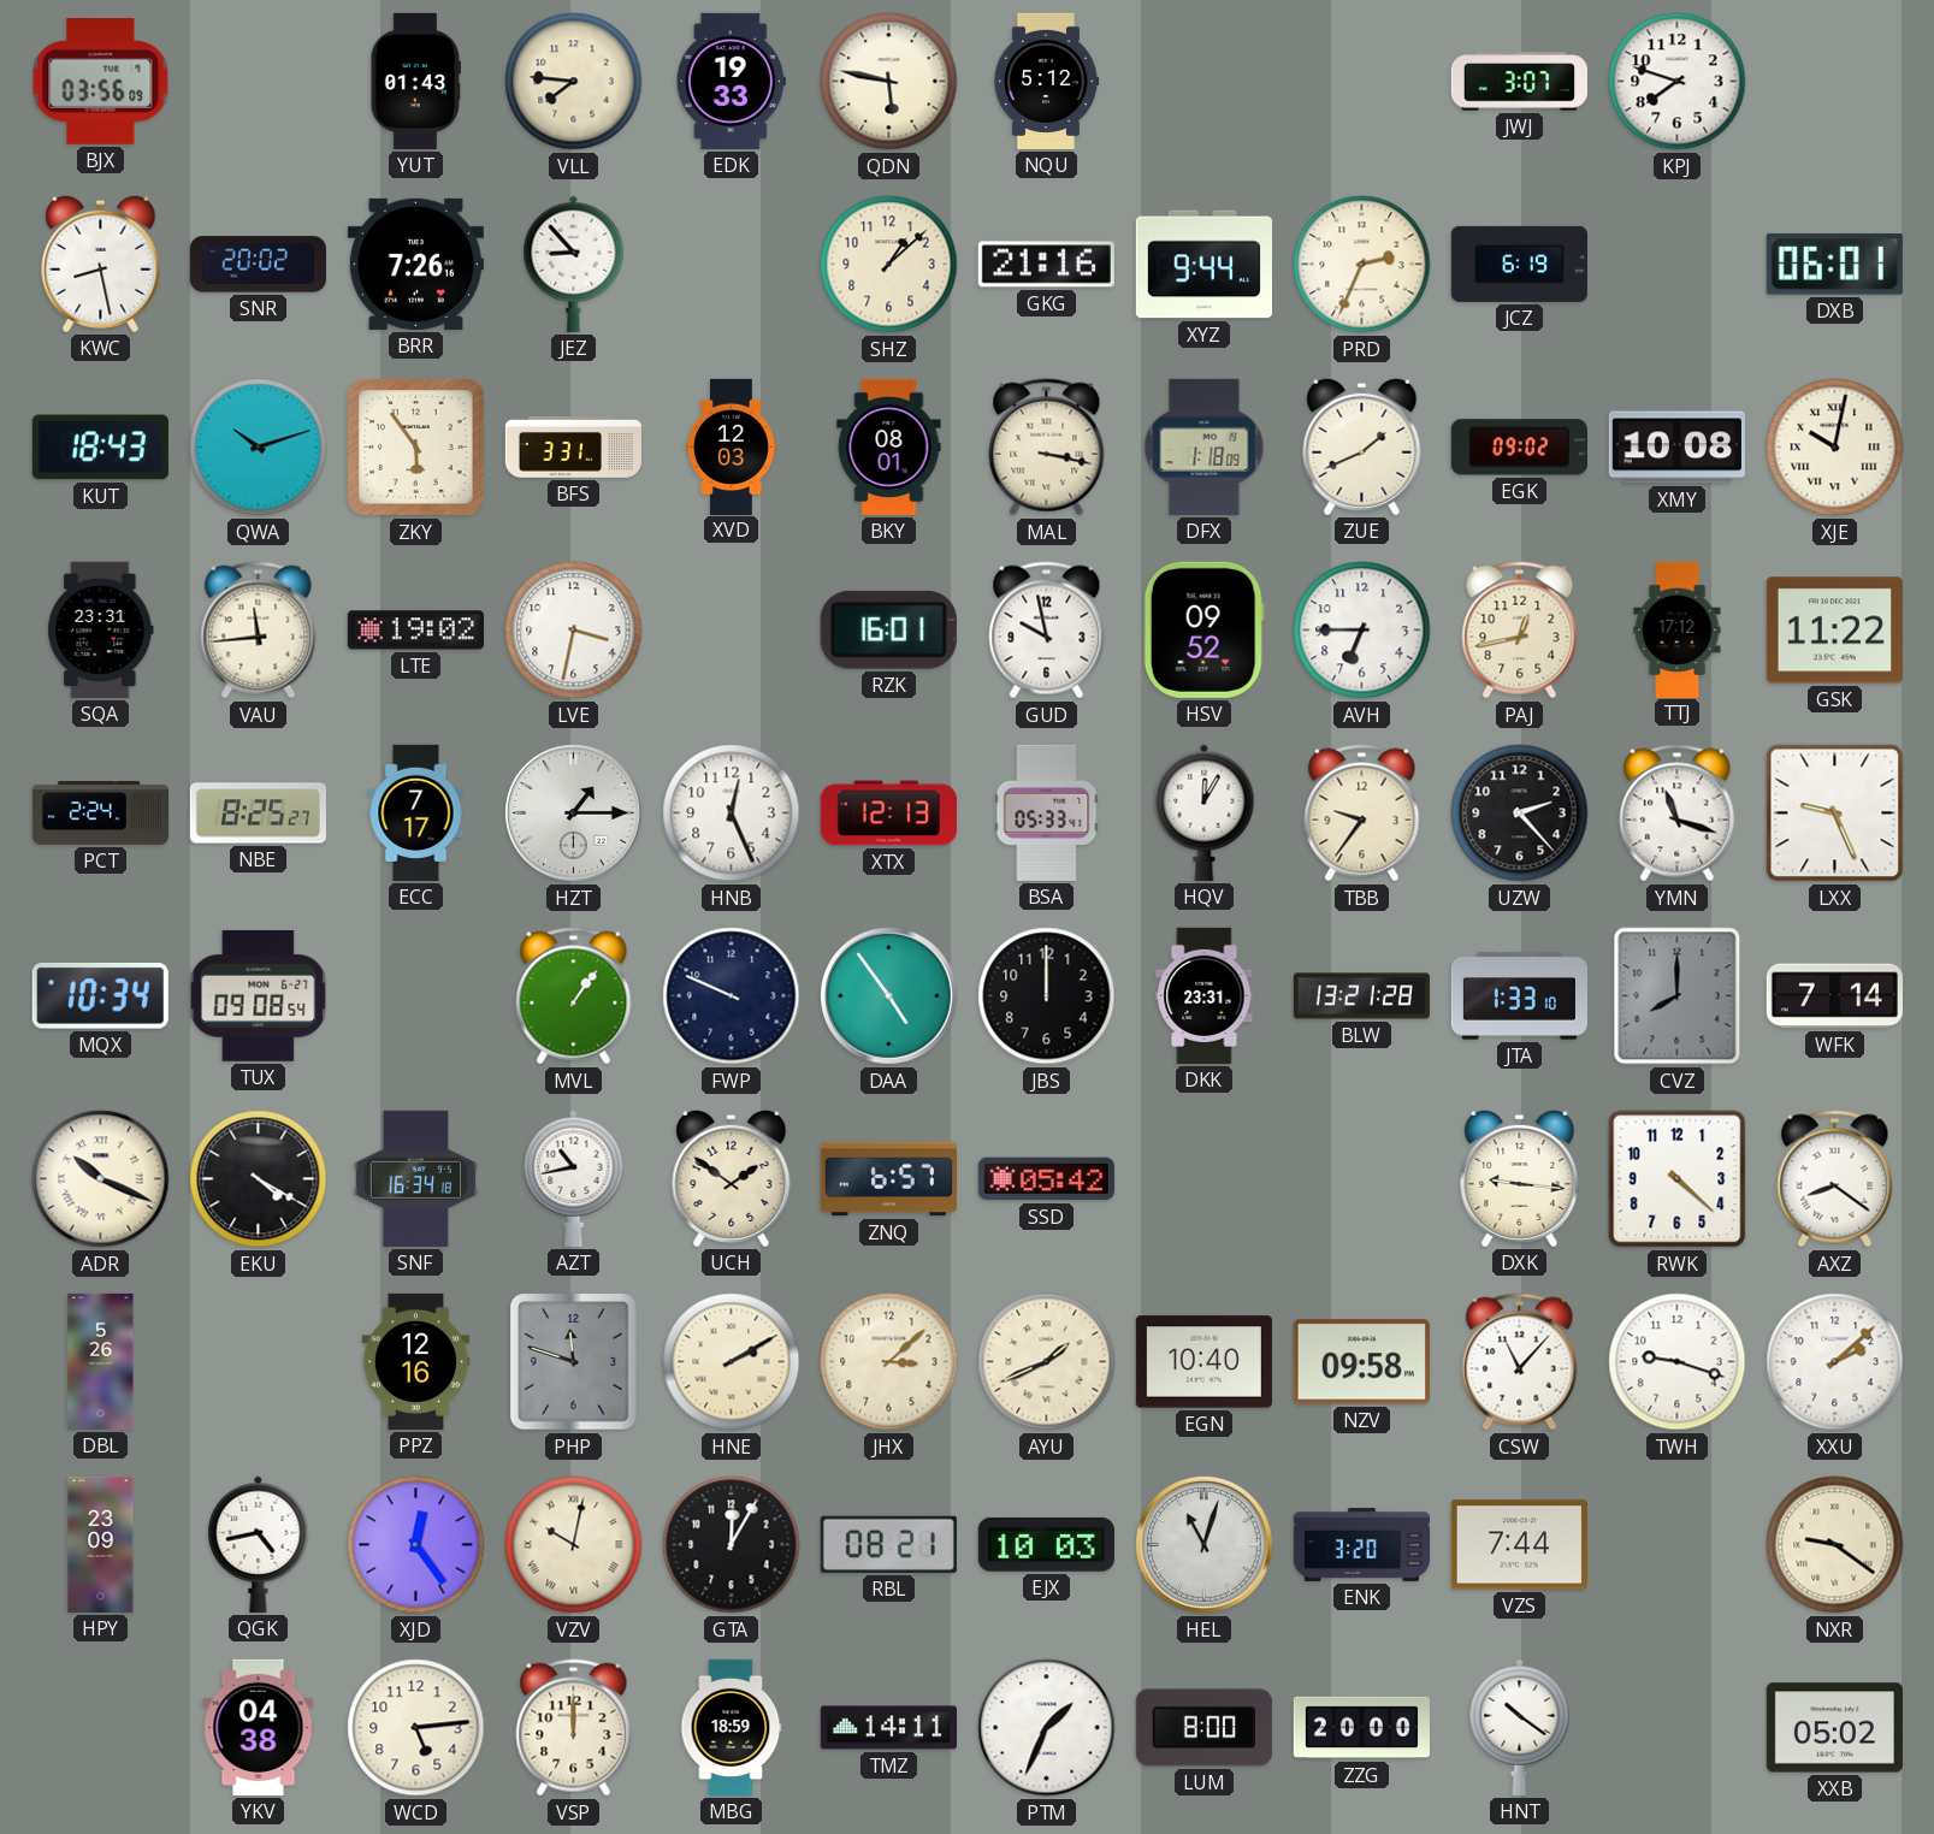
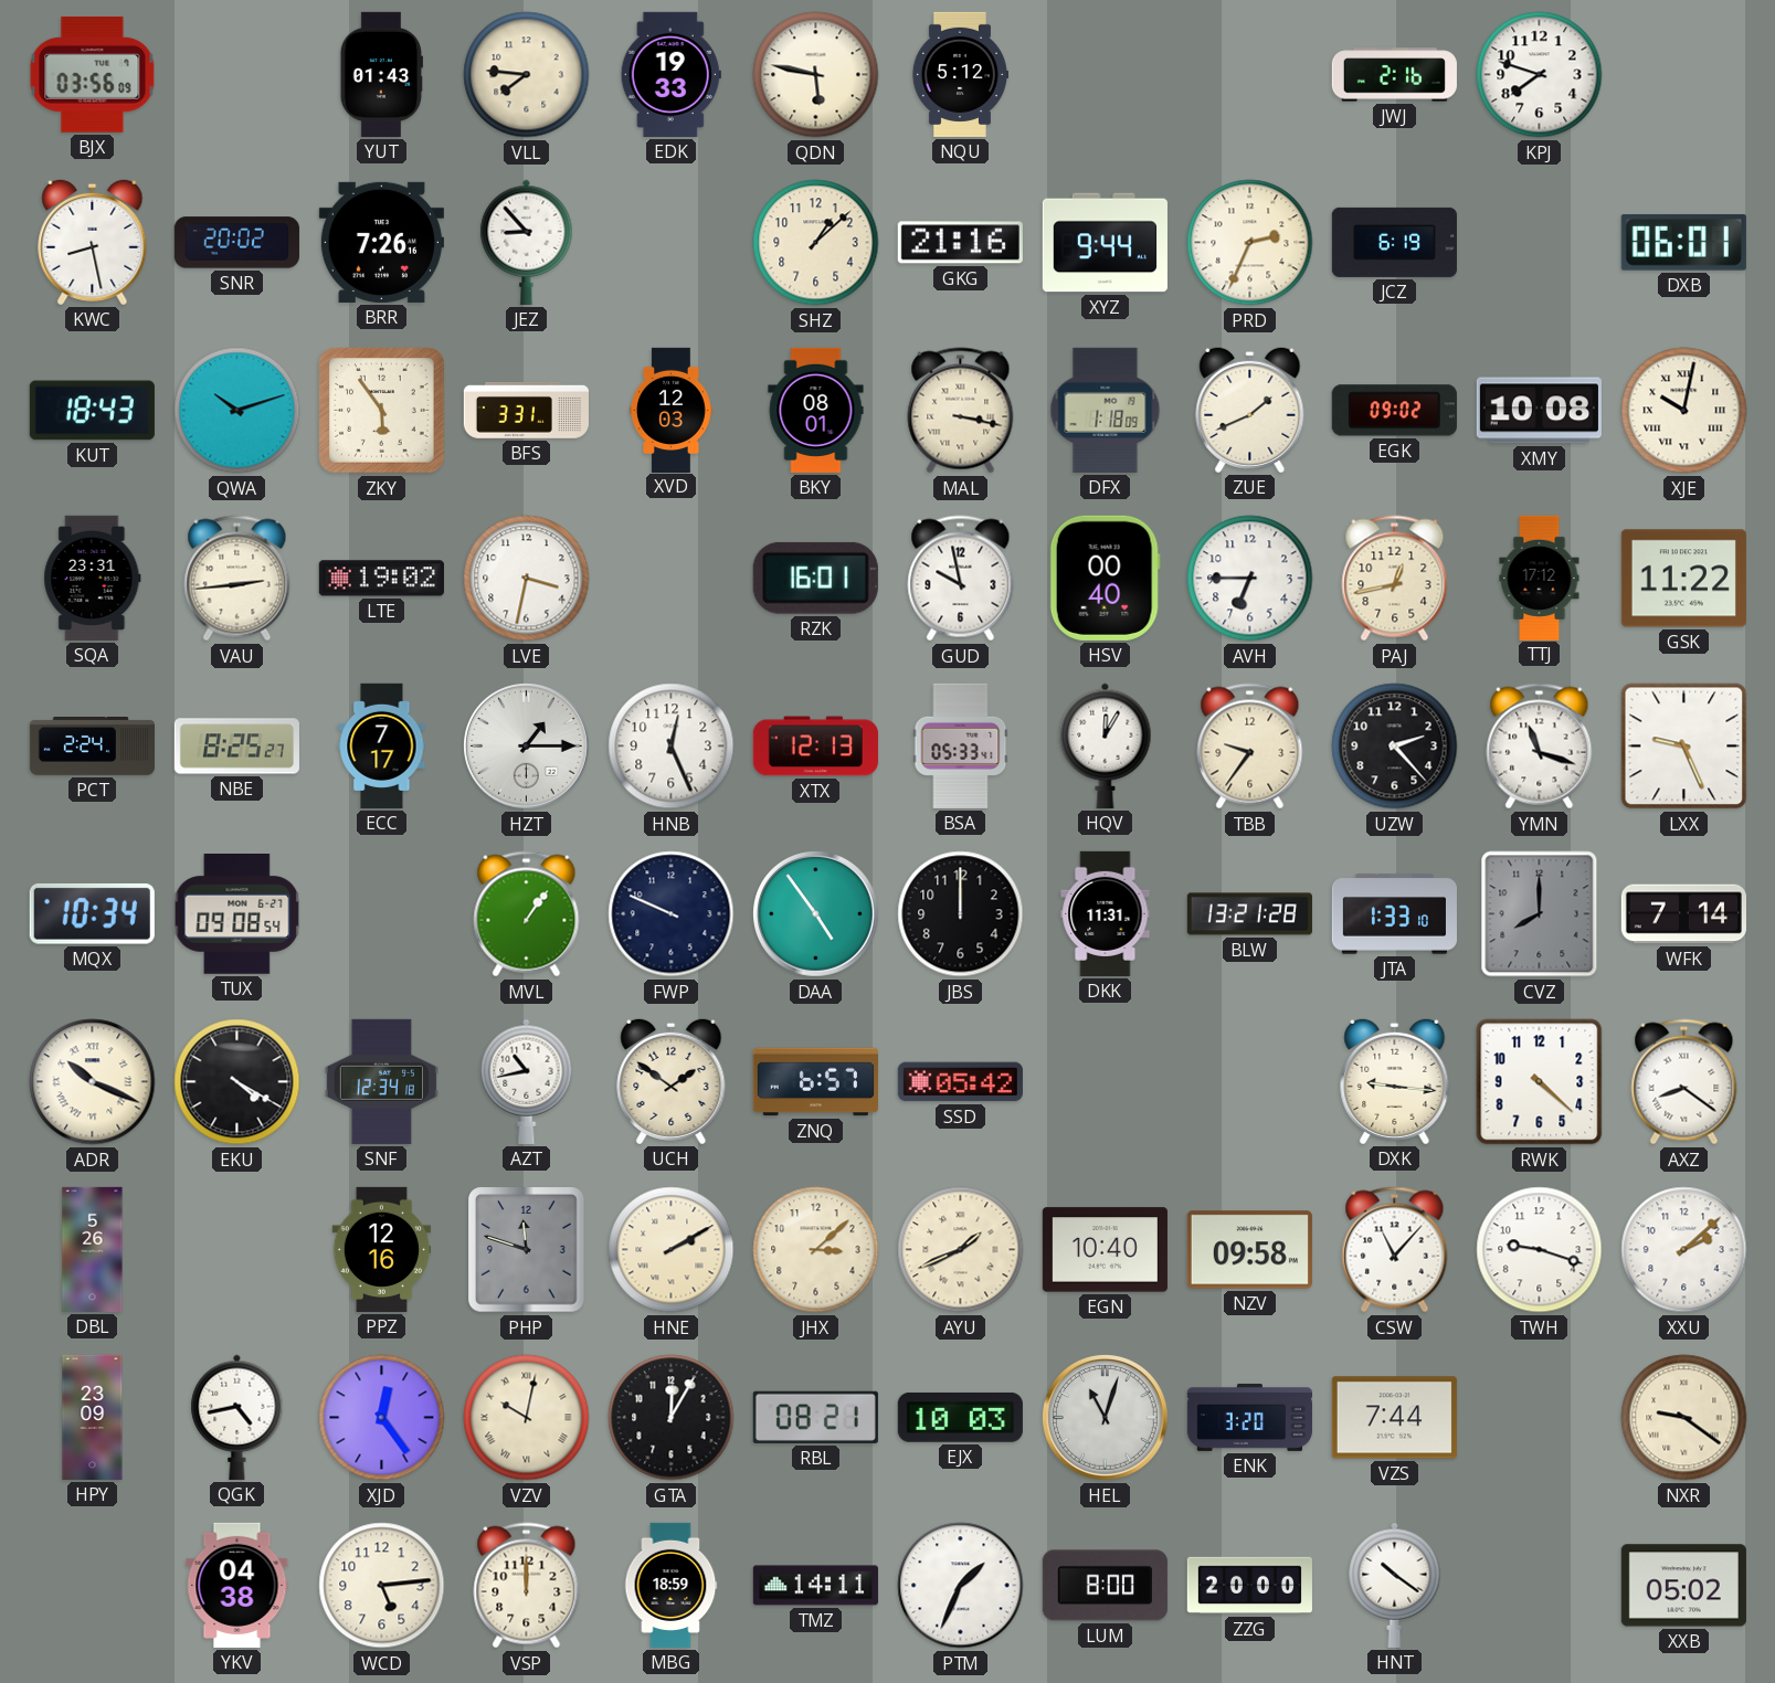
JWJ: 3:07 -> 2:16 (1394, 75)
VAU: 11:44 -> 2:44 (237, 579)
HSV: 09:52 -> 00:40 (1105, 578)
DKK: 23:31 -> 11:31 (1106, 913)
SNF: 16:34 -> 12:34 (381, 1081)
